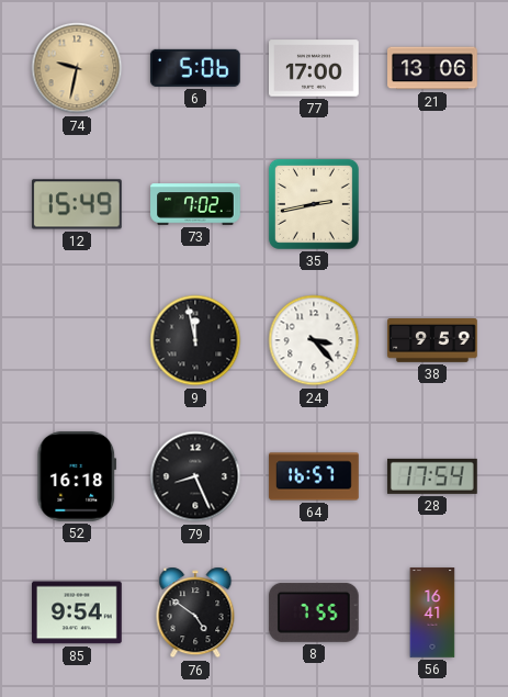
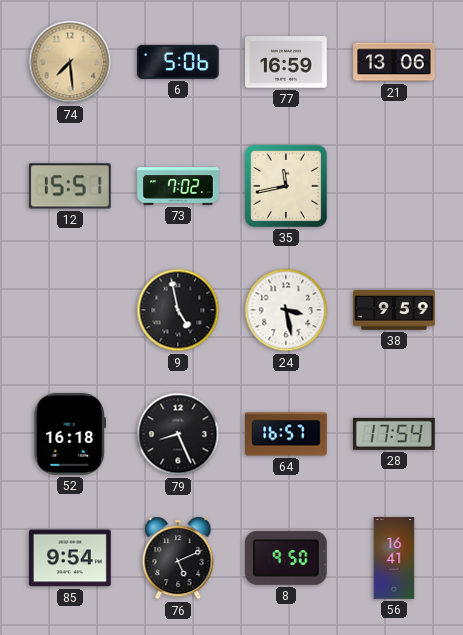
74: 9:32 -> 7:29 (70, 62)
77: 17:00 -> 16:59 (286, 62)
12: 15:49 -> 15:51 (71, 186)
35: 2:43 -> 11:43 (286, 186)
9: 11:58 -> 4:58 (178, 310)
24: 3:23 -> 3:28 (286, 310)
76: 4:51 -> 5:11 (178, 558)
8: 7:55 -> 9:50 (286, 558)
